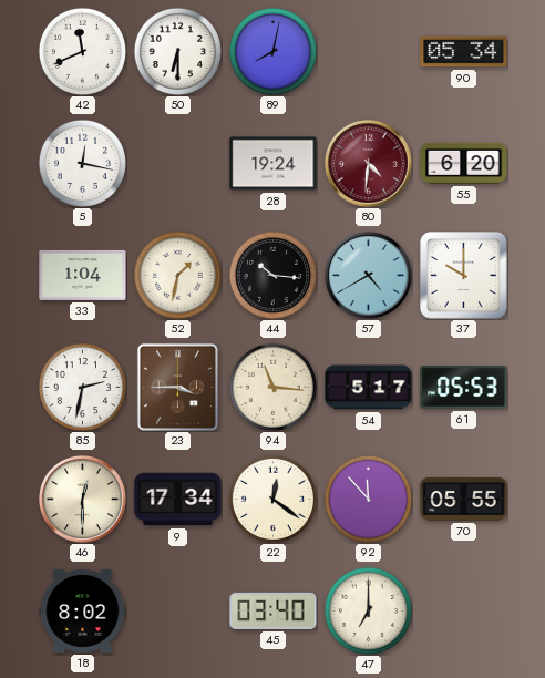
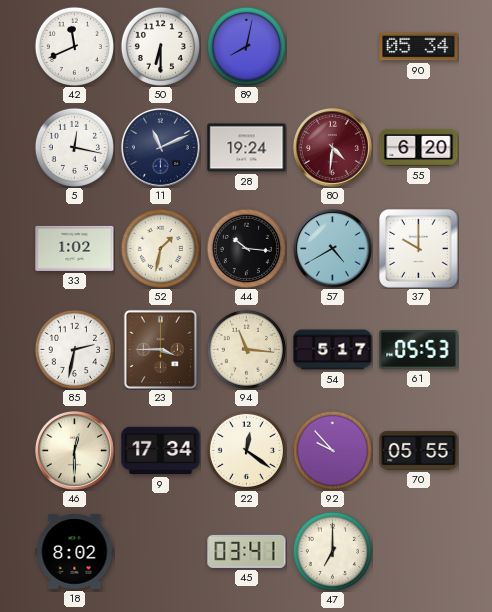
11: none -> 11:11 (160, 147)
33: 1:04 -> 1:02 (75, 248)
92: 11:53 -> 9:53 (332, 450)
45: 03:40 -> 03:41 (247, 551)
